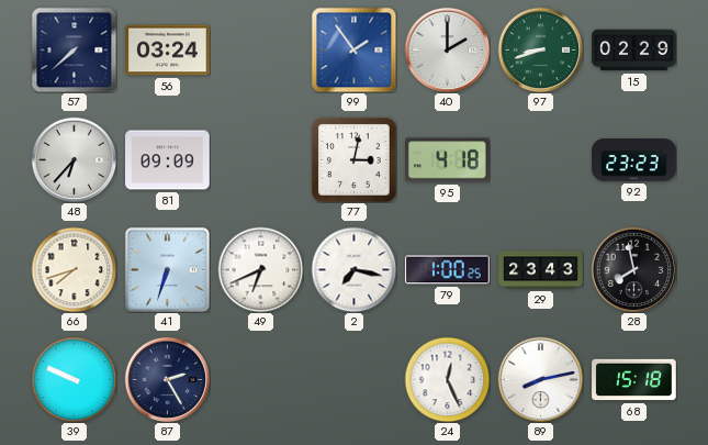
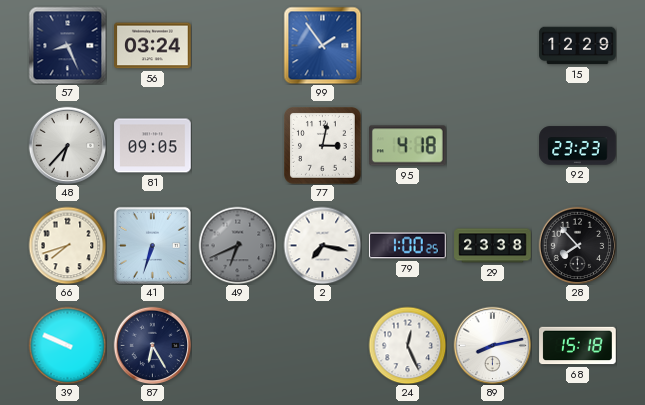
57: 7:38 -> 8:26 (67, 45)
40: 2:00 -> none (447, 49)
97: 8:42 -> none (540, 49)
15: 02:29 -> 12:29 (578, 46)
81: 09:09 -> 09:05 (153, 146)
49 dial: white -> grey (237, 245)
29: 23:43 -> 23:38 (493, 246)
28: 7:58 -> 7:53 (577, 245)
87: 2:25 -> 6:25 (152, 345)
